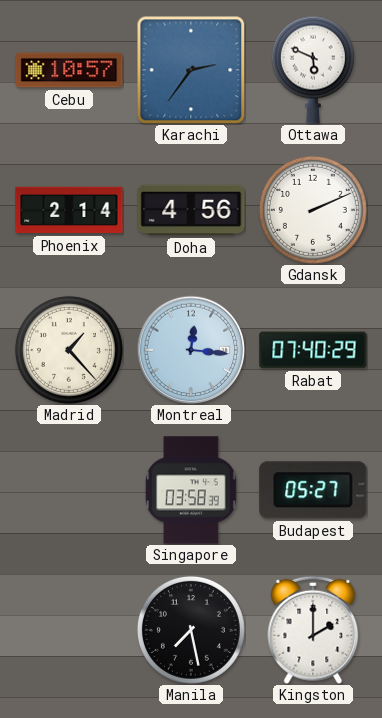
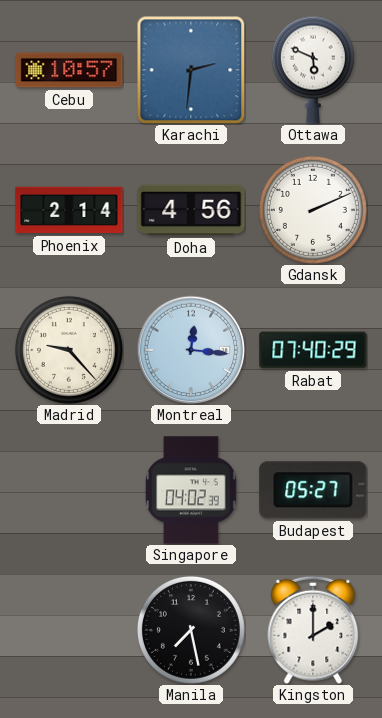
Karachi: 2:36 -> 2:31 (191, 70)
Madrid: 1:23 -> 9:23 (69, 350)
Singapore: 03:58 -> 04:02 (191, 490)
